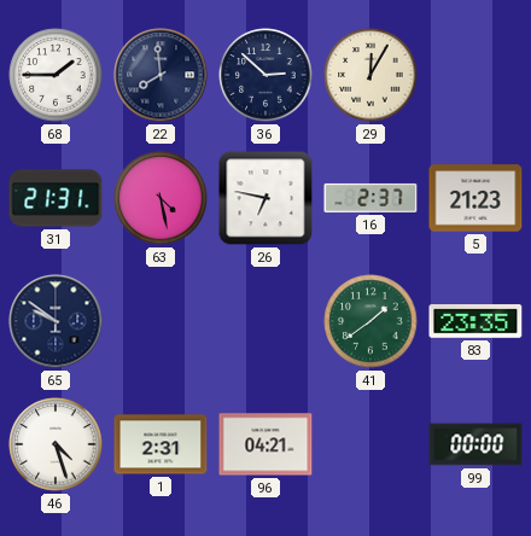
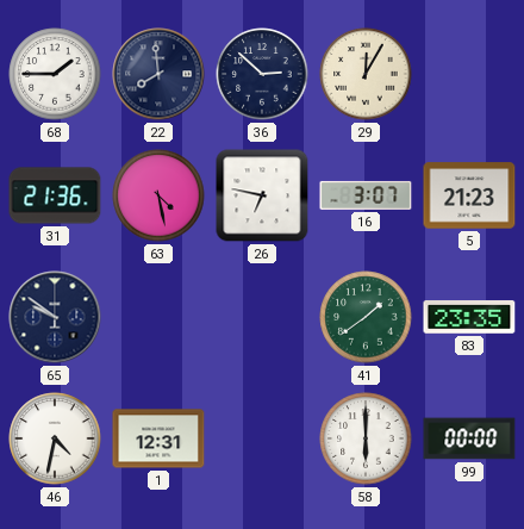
31: 21:31 -> 21:36 (55, 195)
16: 2:37 -> 3:07 (366, 195)
46: 4:27 -> 4:32 (55, 438)
1: 2:31 -> 12:31 (158, 438)
96: 04:21 -> none (265, 444)
58: none -> 6:00 (366, 438)
